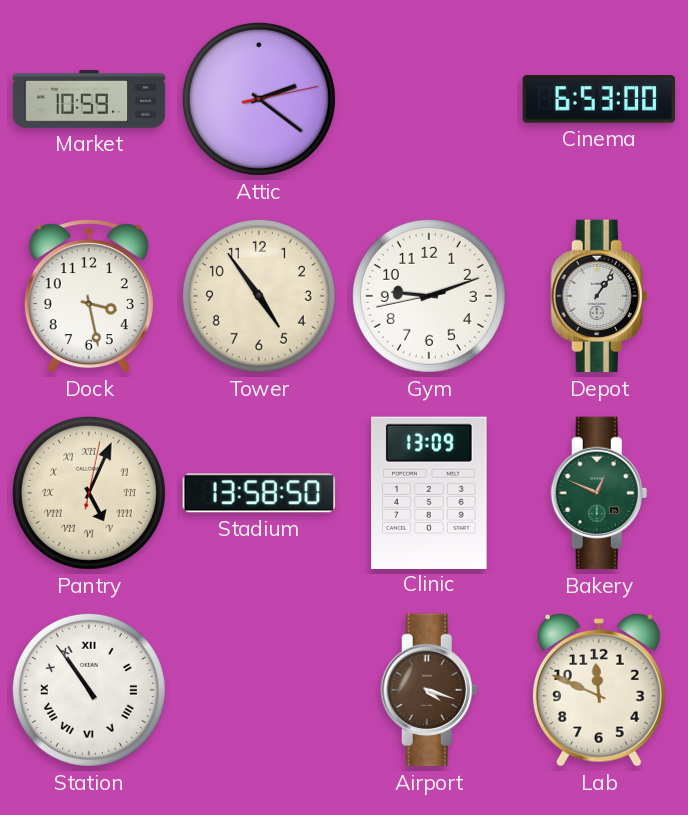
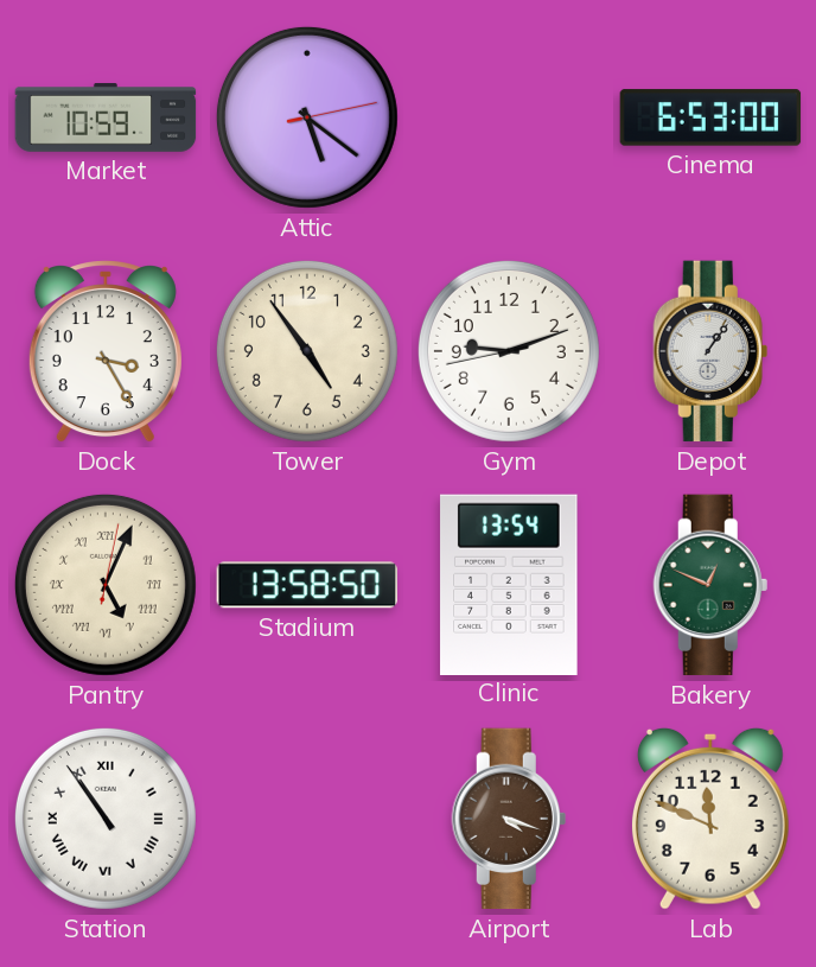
Attic: 2:21 -> 5:21 (307, 117)
Dock: 3:28 -> 3:25 (106, 352)
Clinic: 13:09 -> 13:54 (509, 584)
